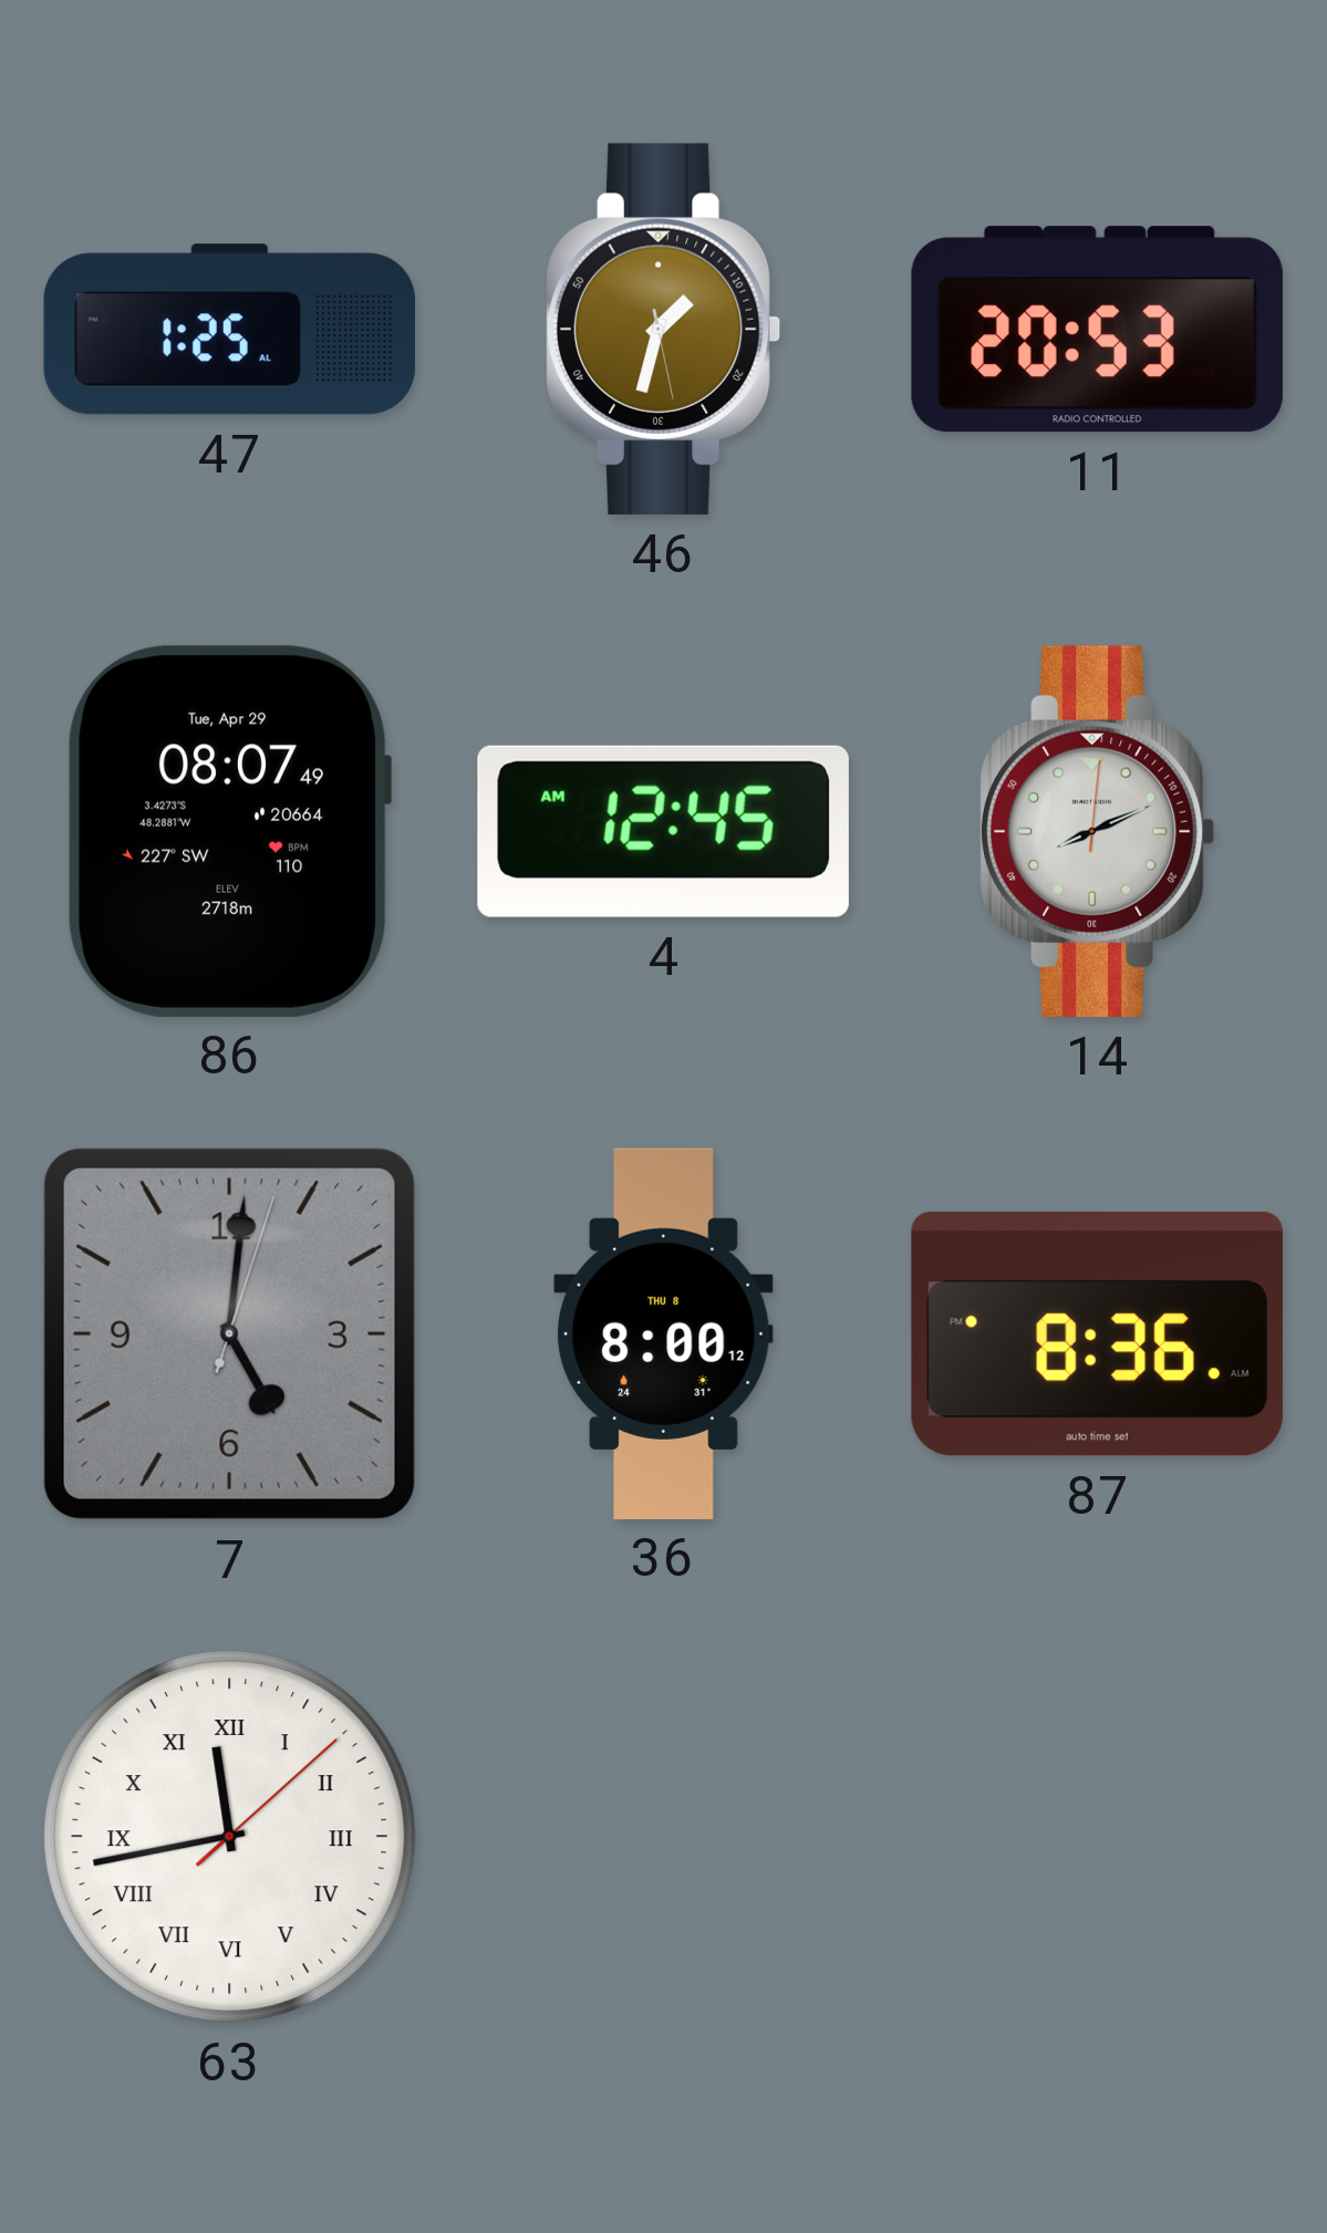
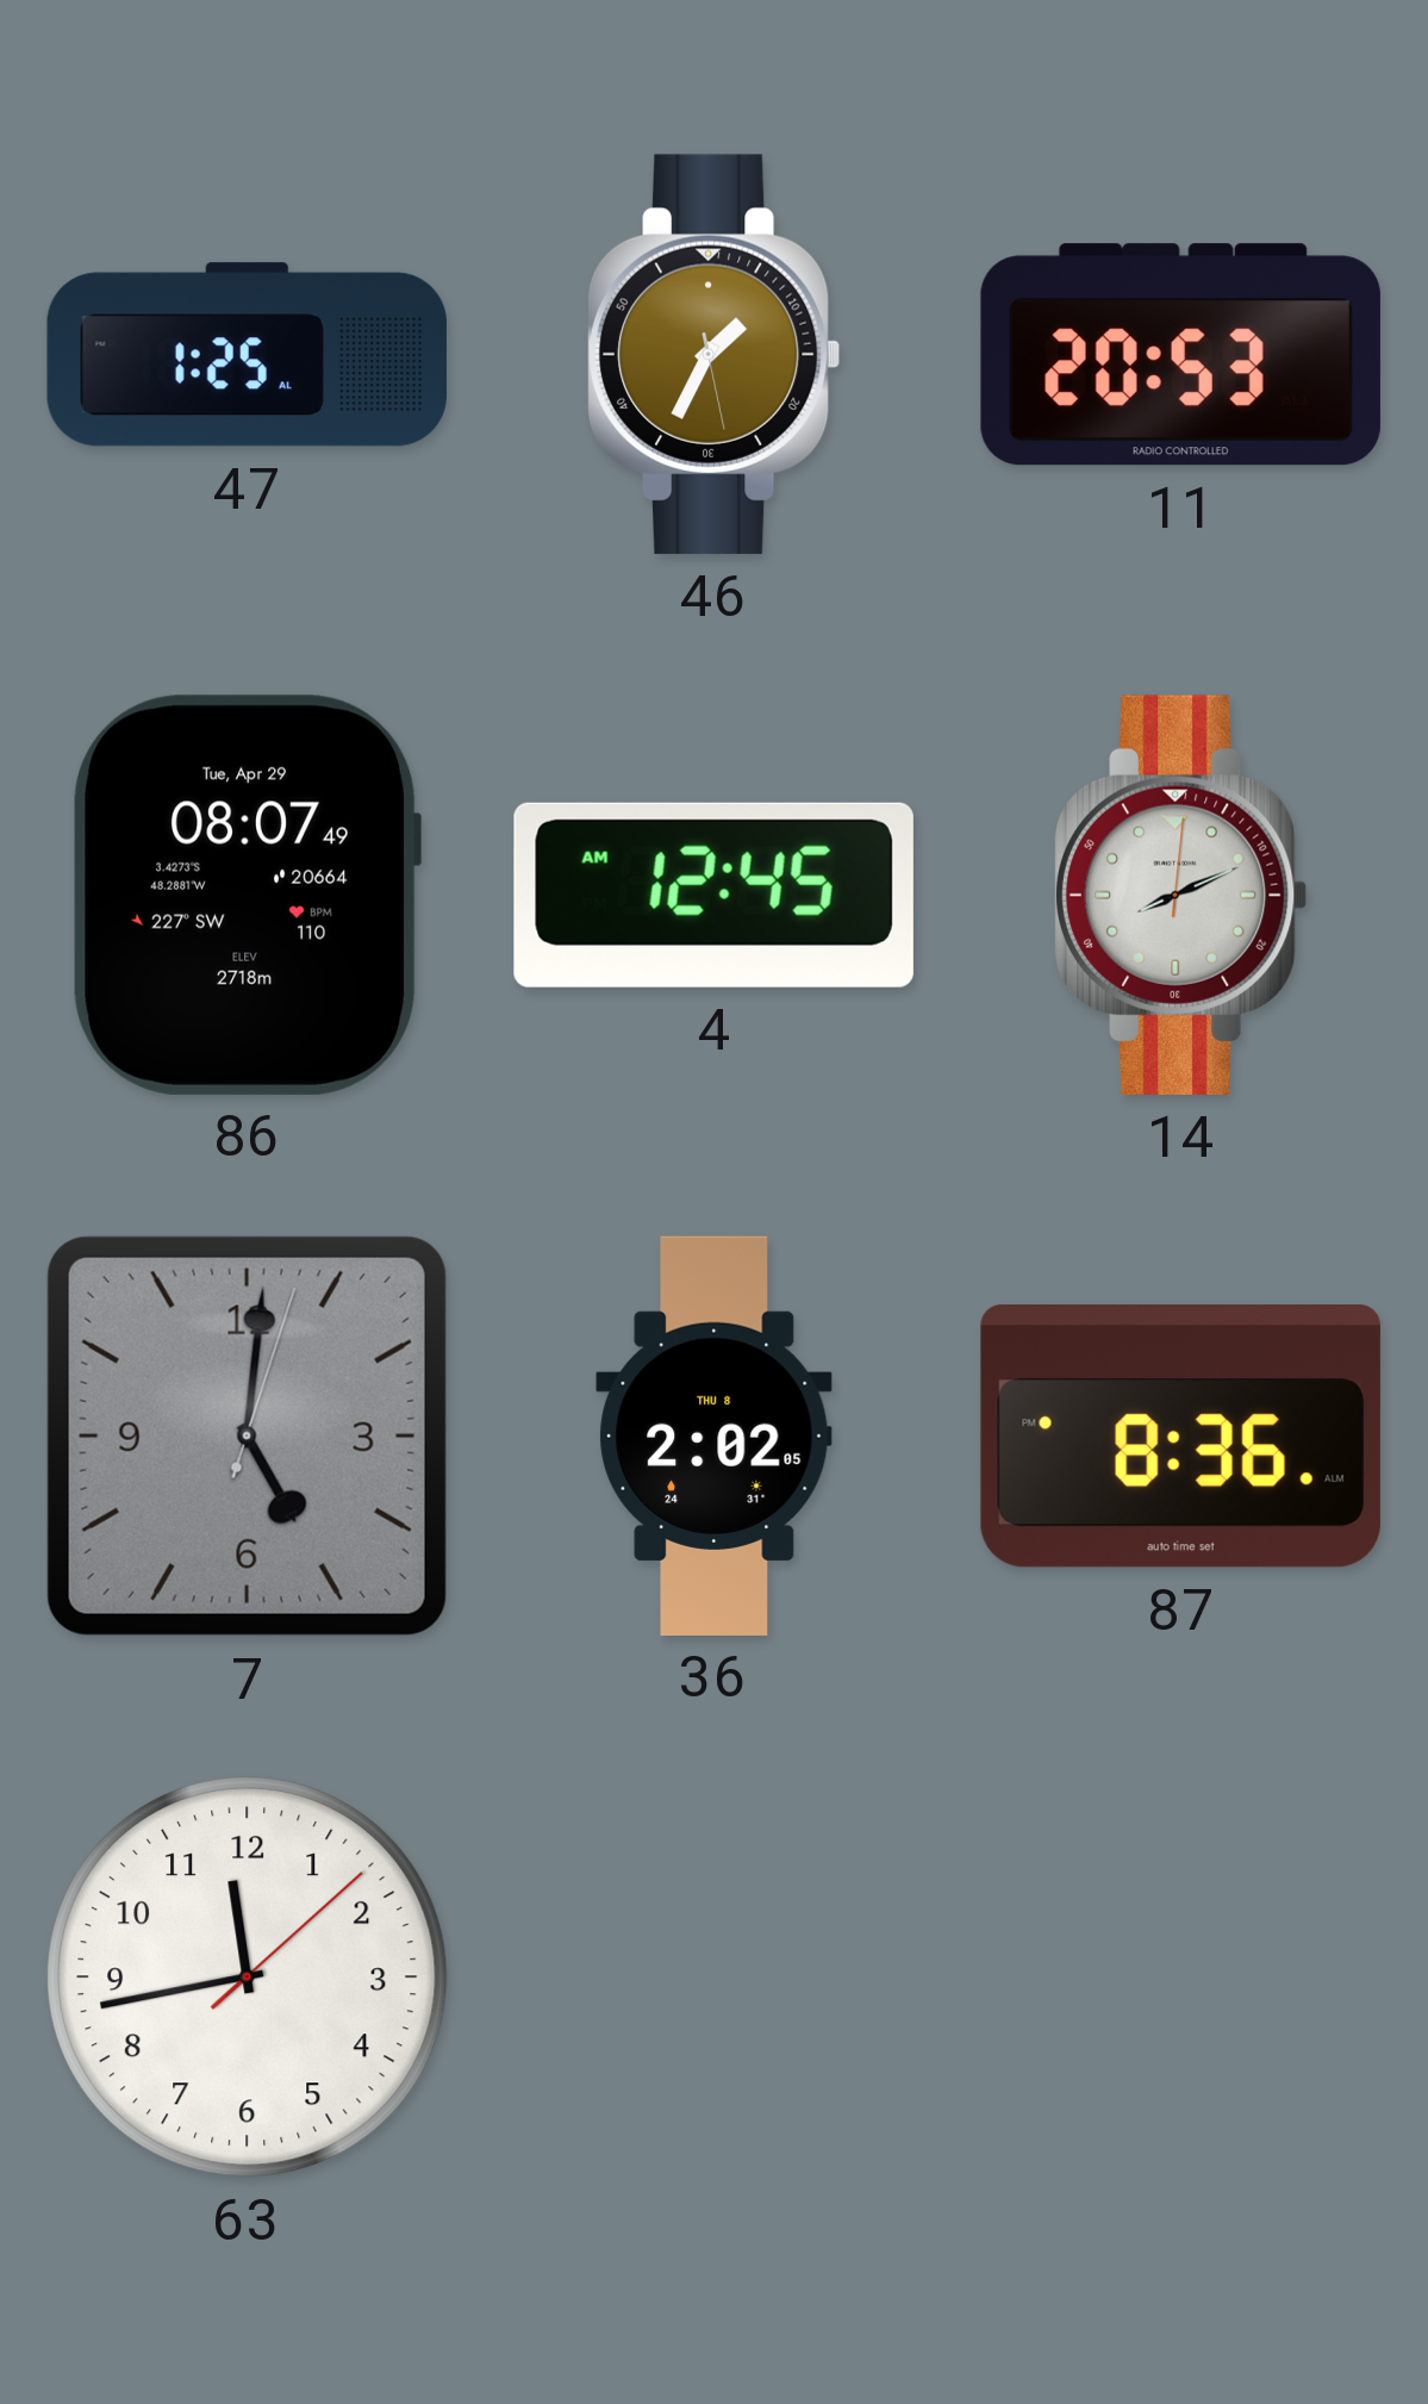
46: 1:32 -> 1:34 (713, 354)
36: 8:00 -> 2:02 (715, 1435)
63 numerals: Roman -> Arabic (248, 1978)
